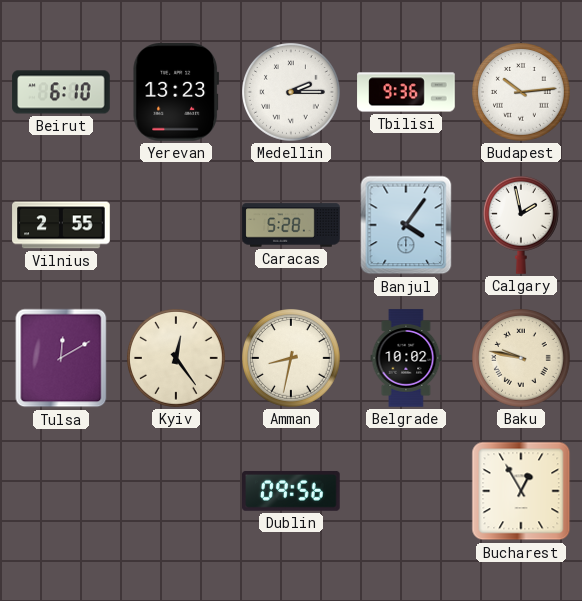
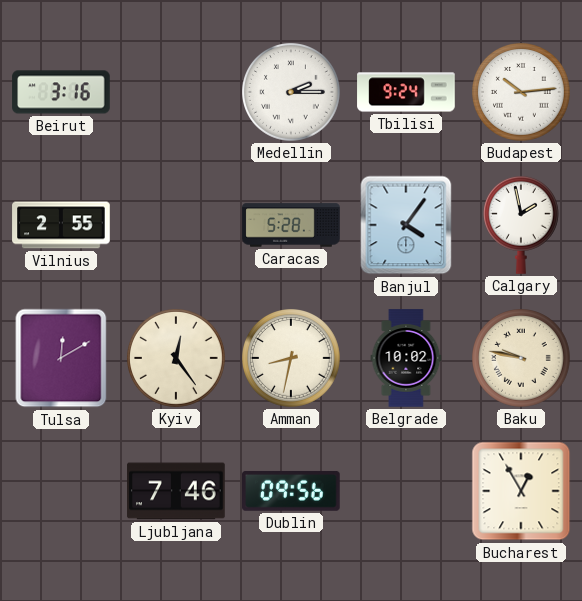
Beirut: 6:10 -> 3:16 (61, 92)
Yerevan: 13:23 -> none (176, 93)
Tbilisi: 9:36 -> 9:24 (406, 92)
Ljubljana: none -> 7:46 (176, 491)
